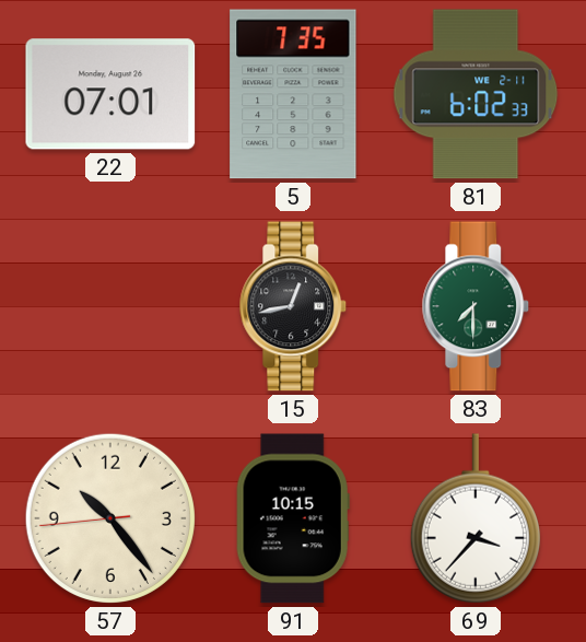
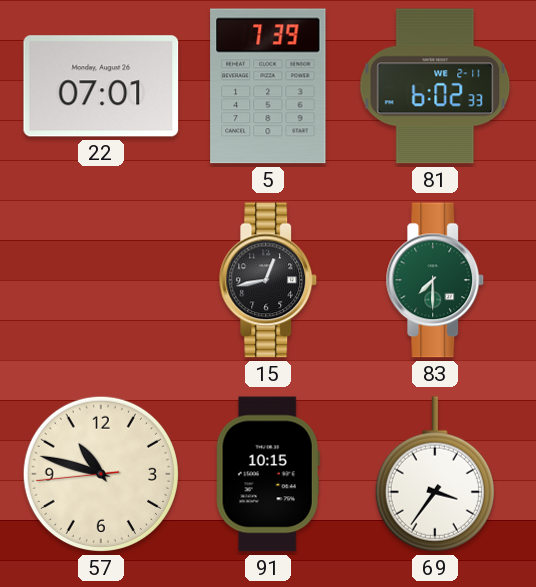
5: 7:35 -> 7:39 (268, 86)
57: 10:23 -> 10:47 (101, 474)
69: 3:37 -> 3:36 (435, 474)
